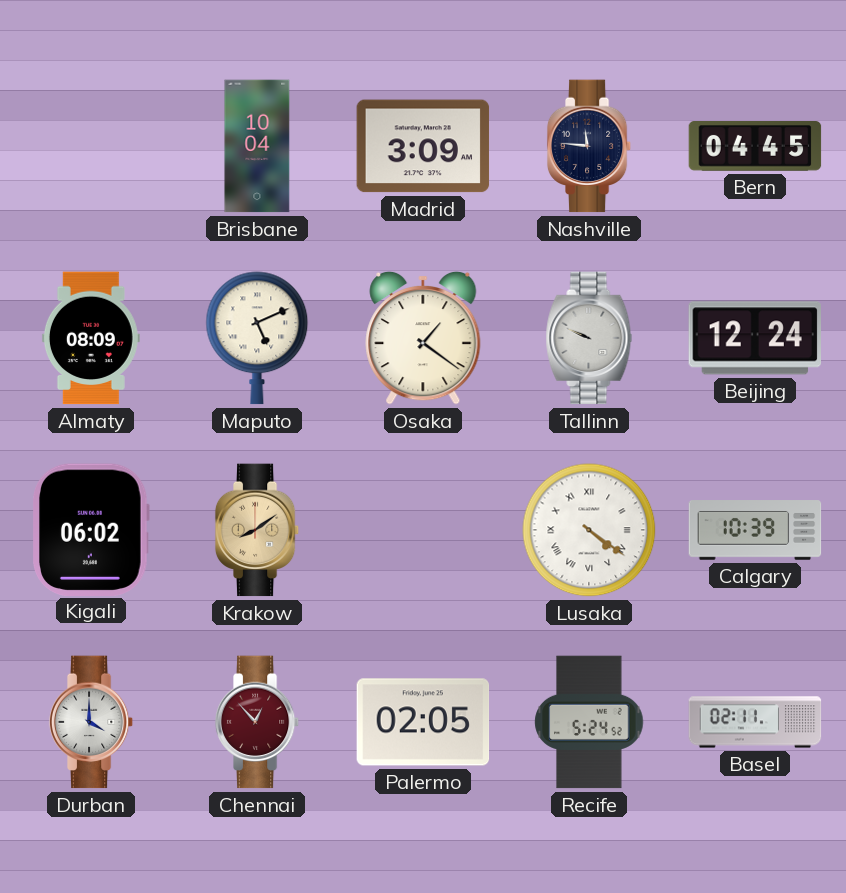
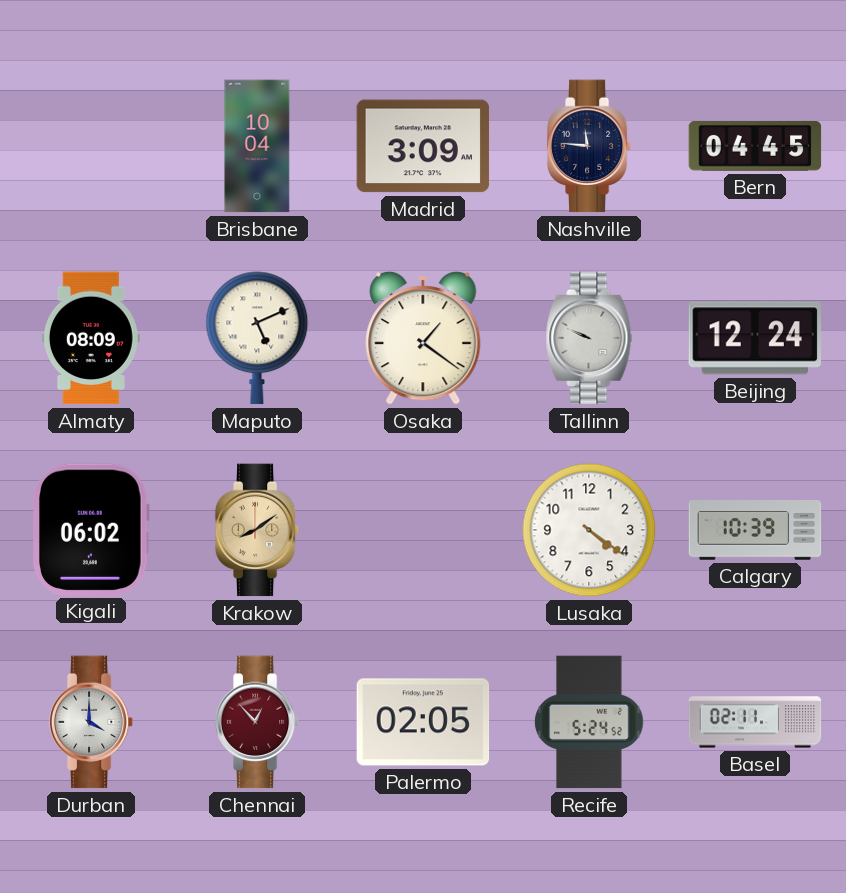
Lusaka numerals: Roman -> Arabic (589, 530)
